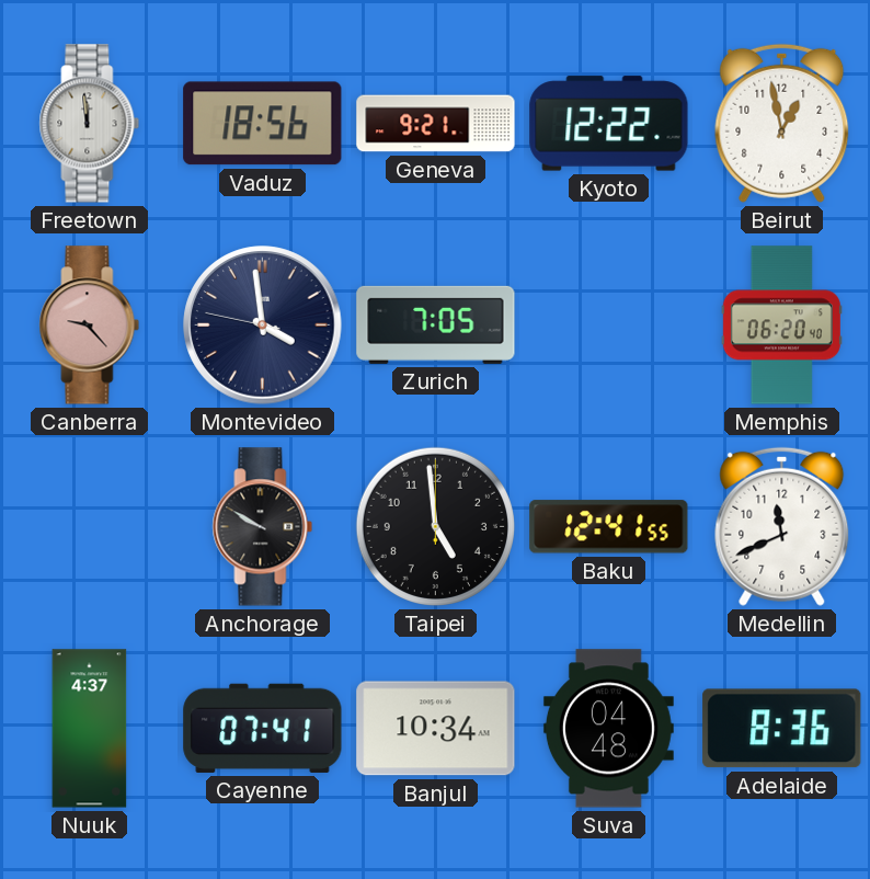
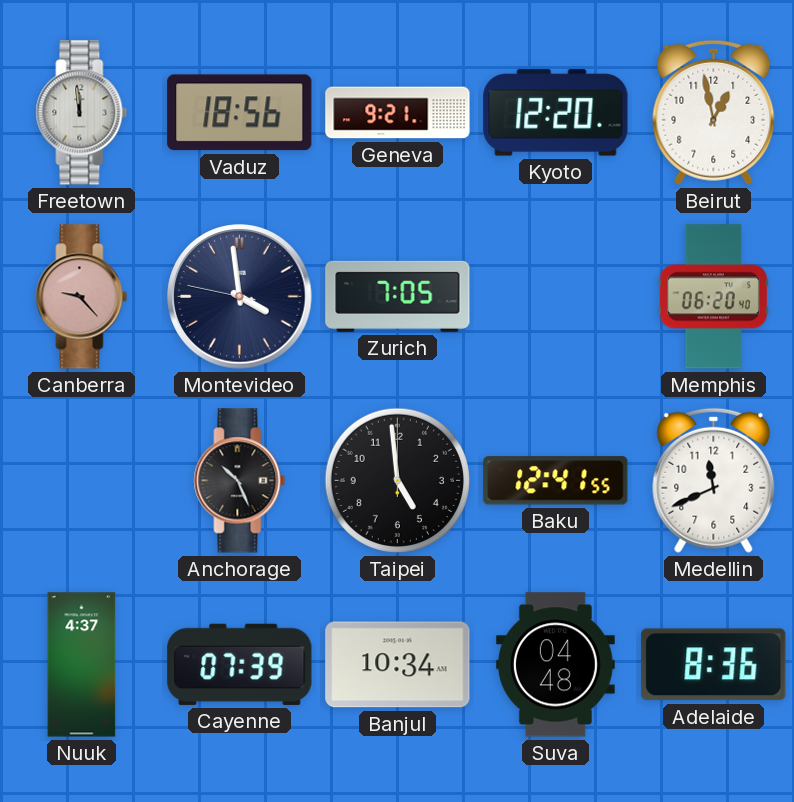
Kyoto: 12:22 -> 12:20 (556, 113)
Anchorage: 9:50 -> 10:26 (240, 481)
Cayenne: 07:41 -> 07:39 (240, 664)
